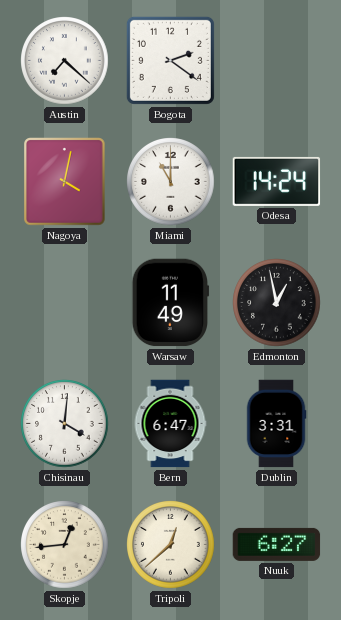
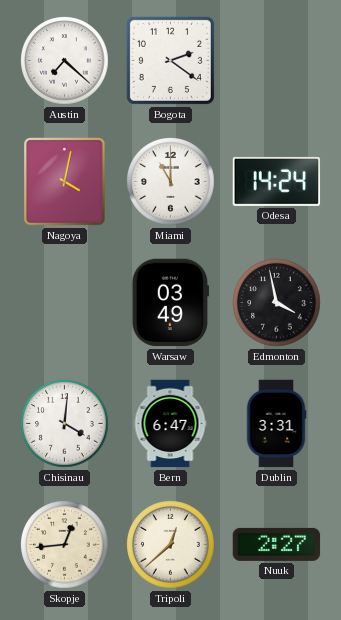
Warsaw: 11:49 -> 03:49 (171, 303)
Edmonton: 12:58 -> 3:58 (277, 303)
Nuuk: 6:27 -> 2:27 (277, 544)
